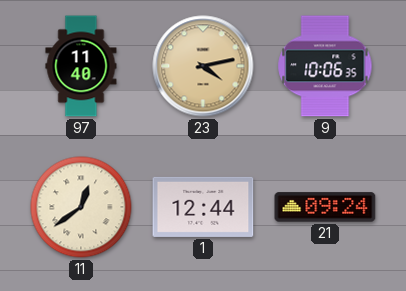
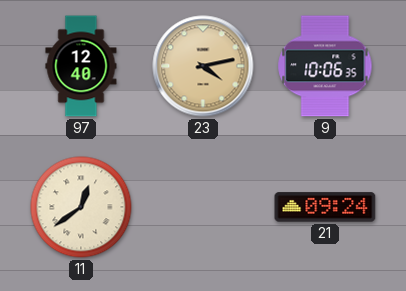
97: 11:40 -> 12:40 (81, 66)
1: 12:44 -> none (203, 207)
